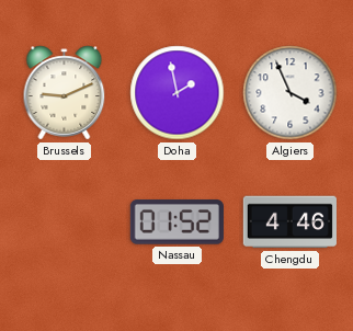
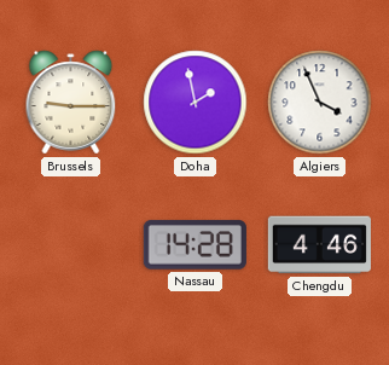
Brussels: 9:11 -> 9:15 (71, 103)
Nassau: 01:52 -> 14:28 (194, 245)
